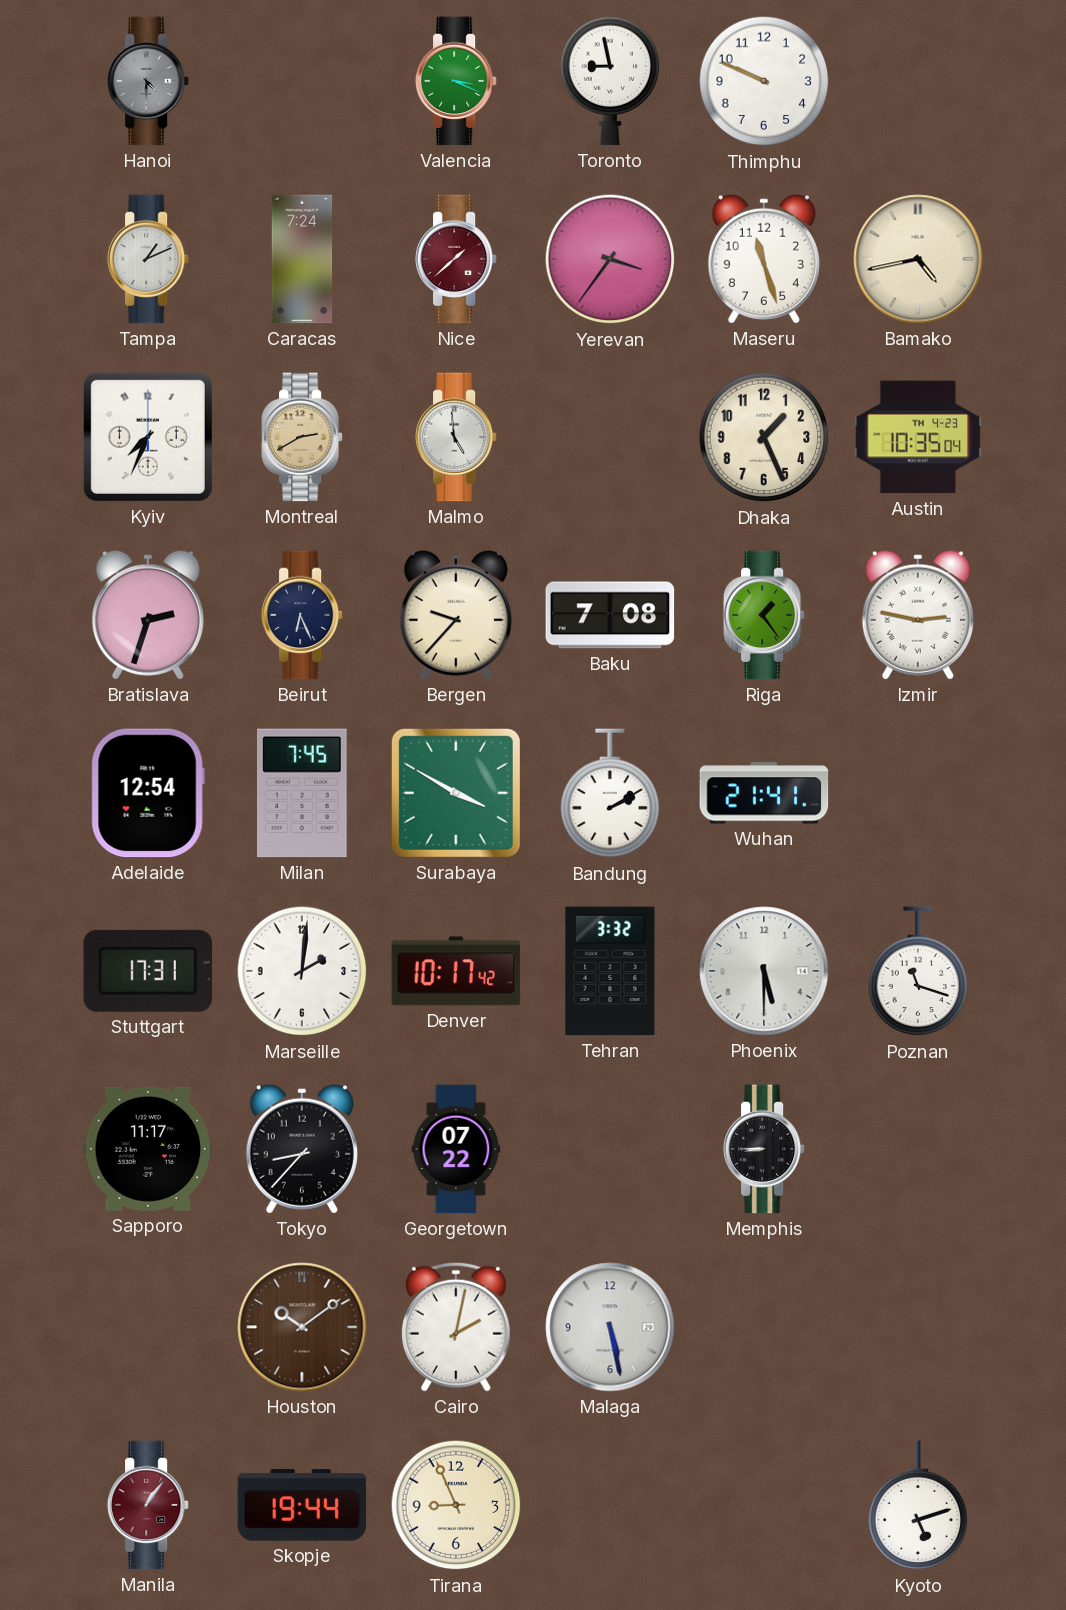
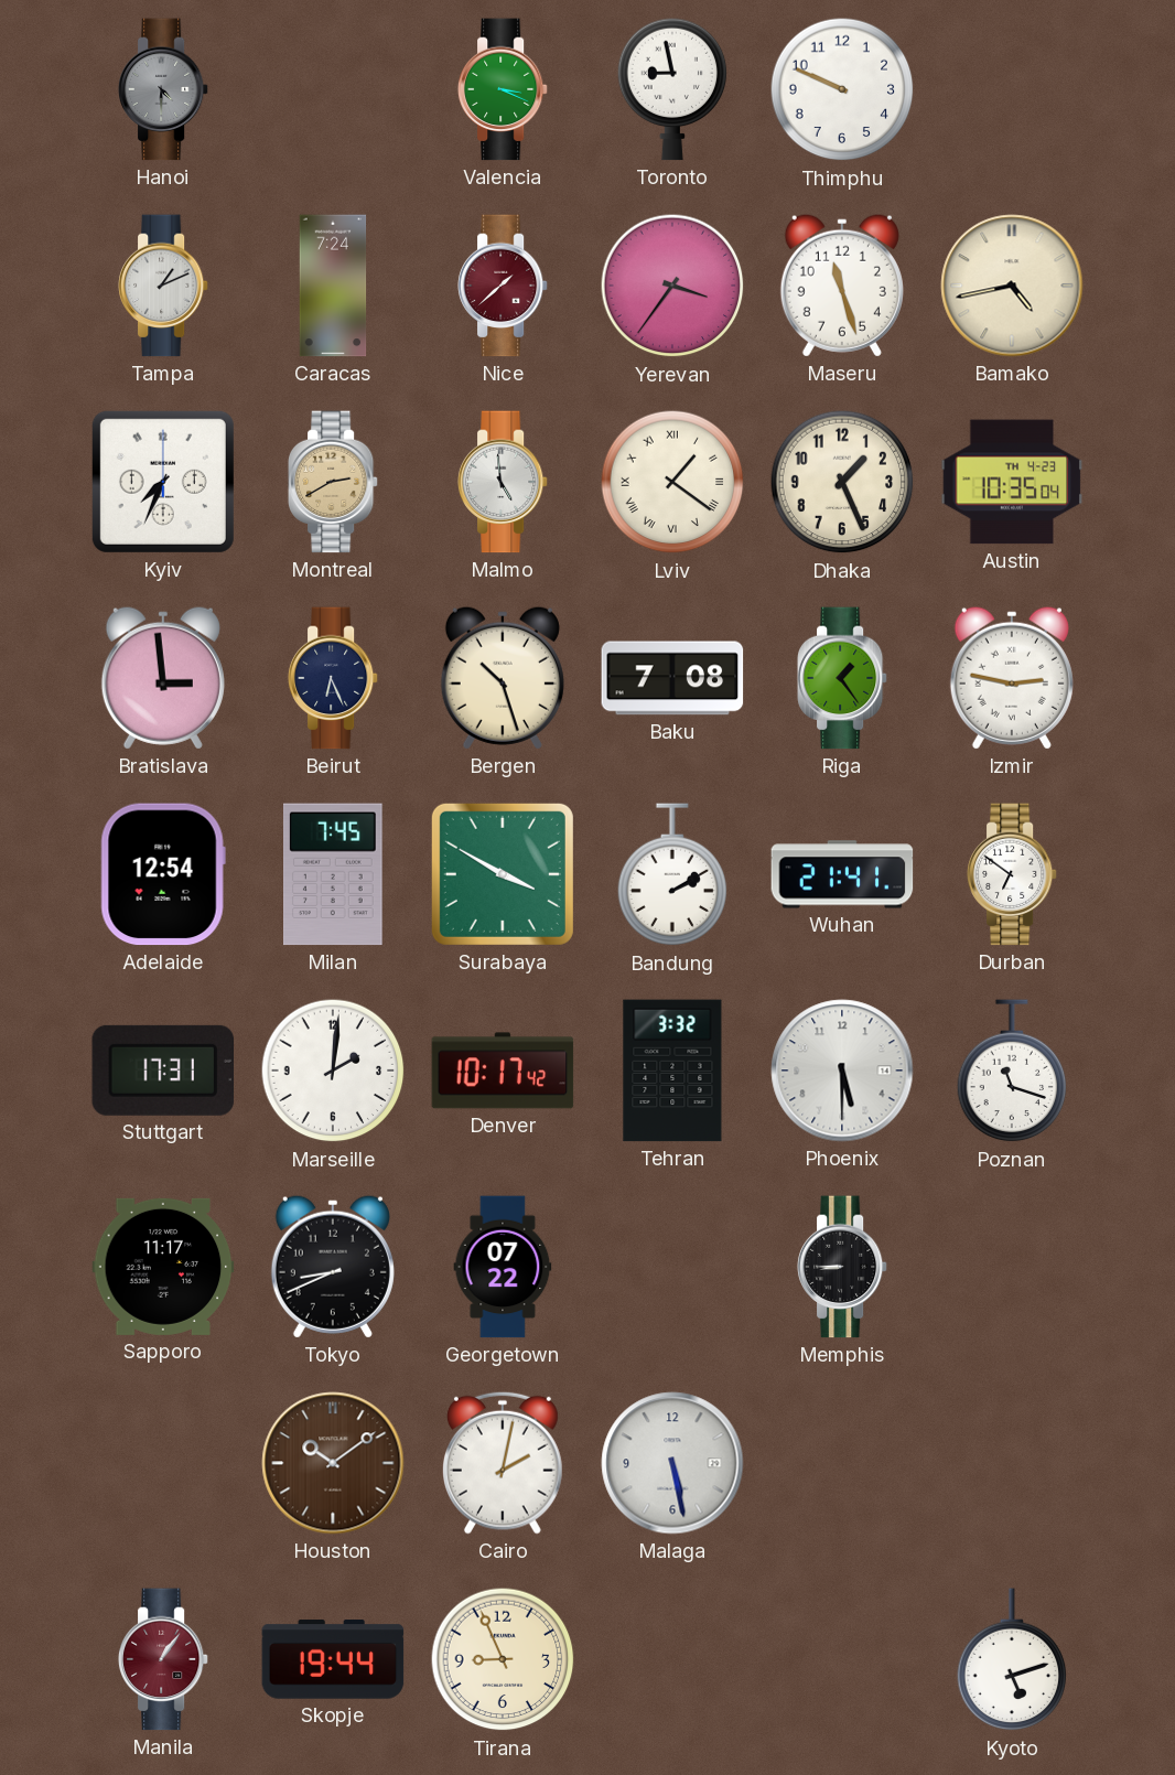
Lviv: none -> 1:21 (672, 482)
Bratislava: 2:33 -> 2:59 (163, 678)
Bergen: 9:37 -> 10:27 (503, 678)
Durban: none -> 6:51 (1012, 874)
Tokyo: 8:37 -> 8:41 (333, 1267)
